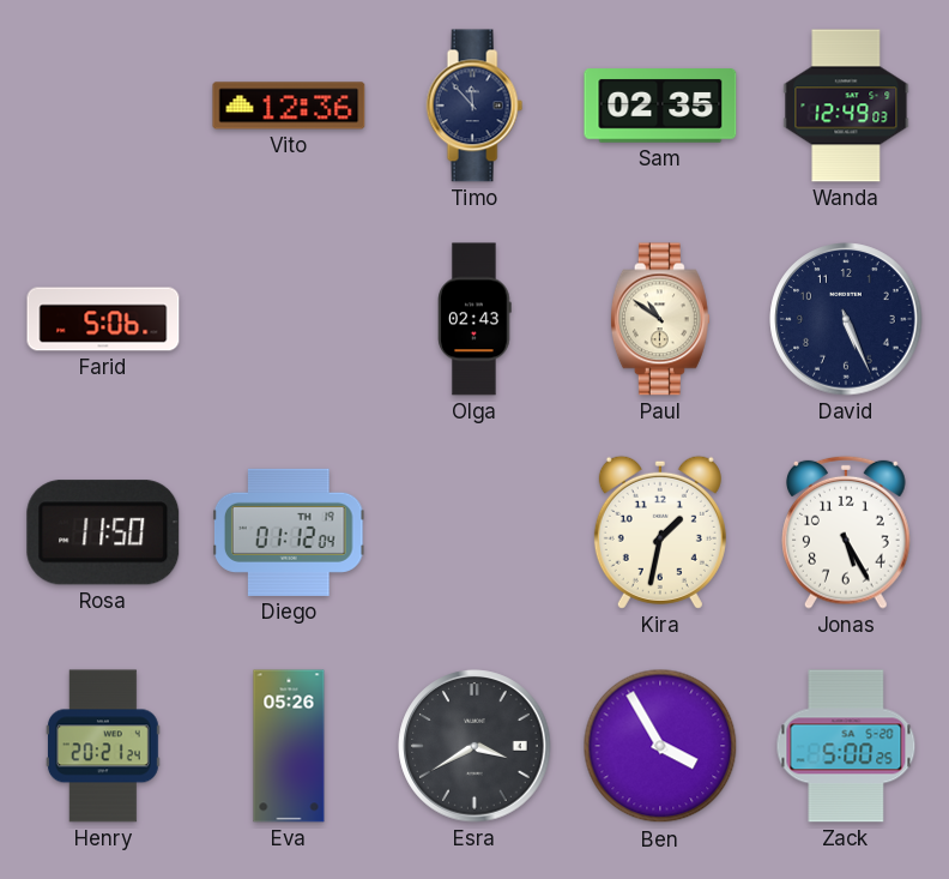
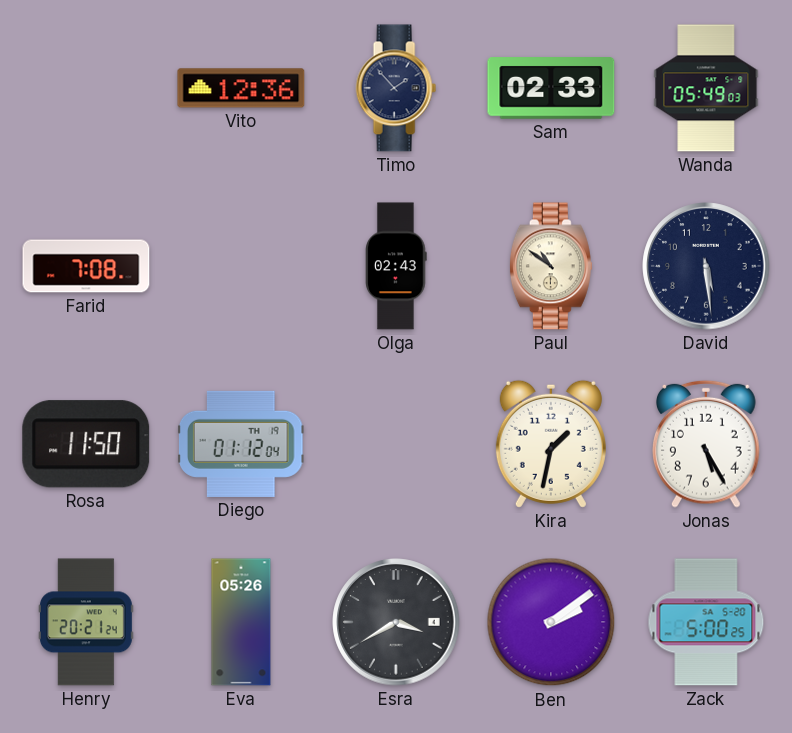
Timo: 11:53 -> 1:53 (396, 88)
Sam: 02:35 -> 02:33 (551, 88)
Wanda: 12:49 -> 05:49 (706, 88)
Farid: 5:06 -> 7:08 (86, 266)
David: 5:26 -> 5:29 (706, 266)
Ben: 3:55 -> 2:09 (551, 622)
